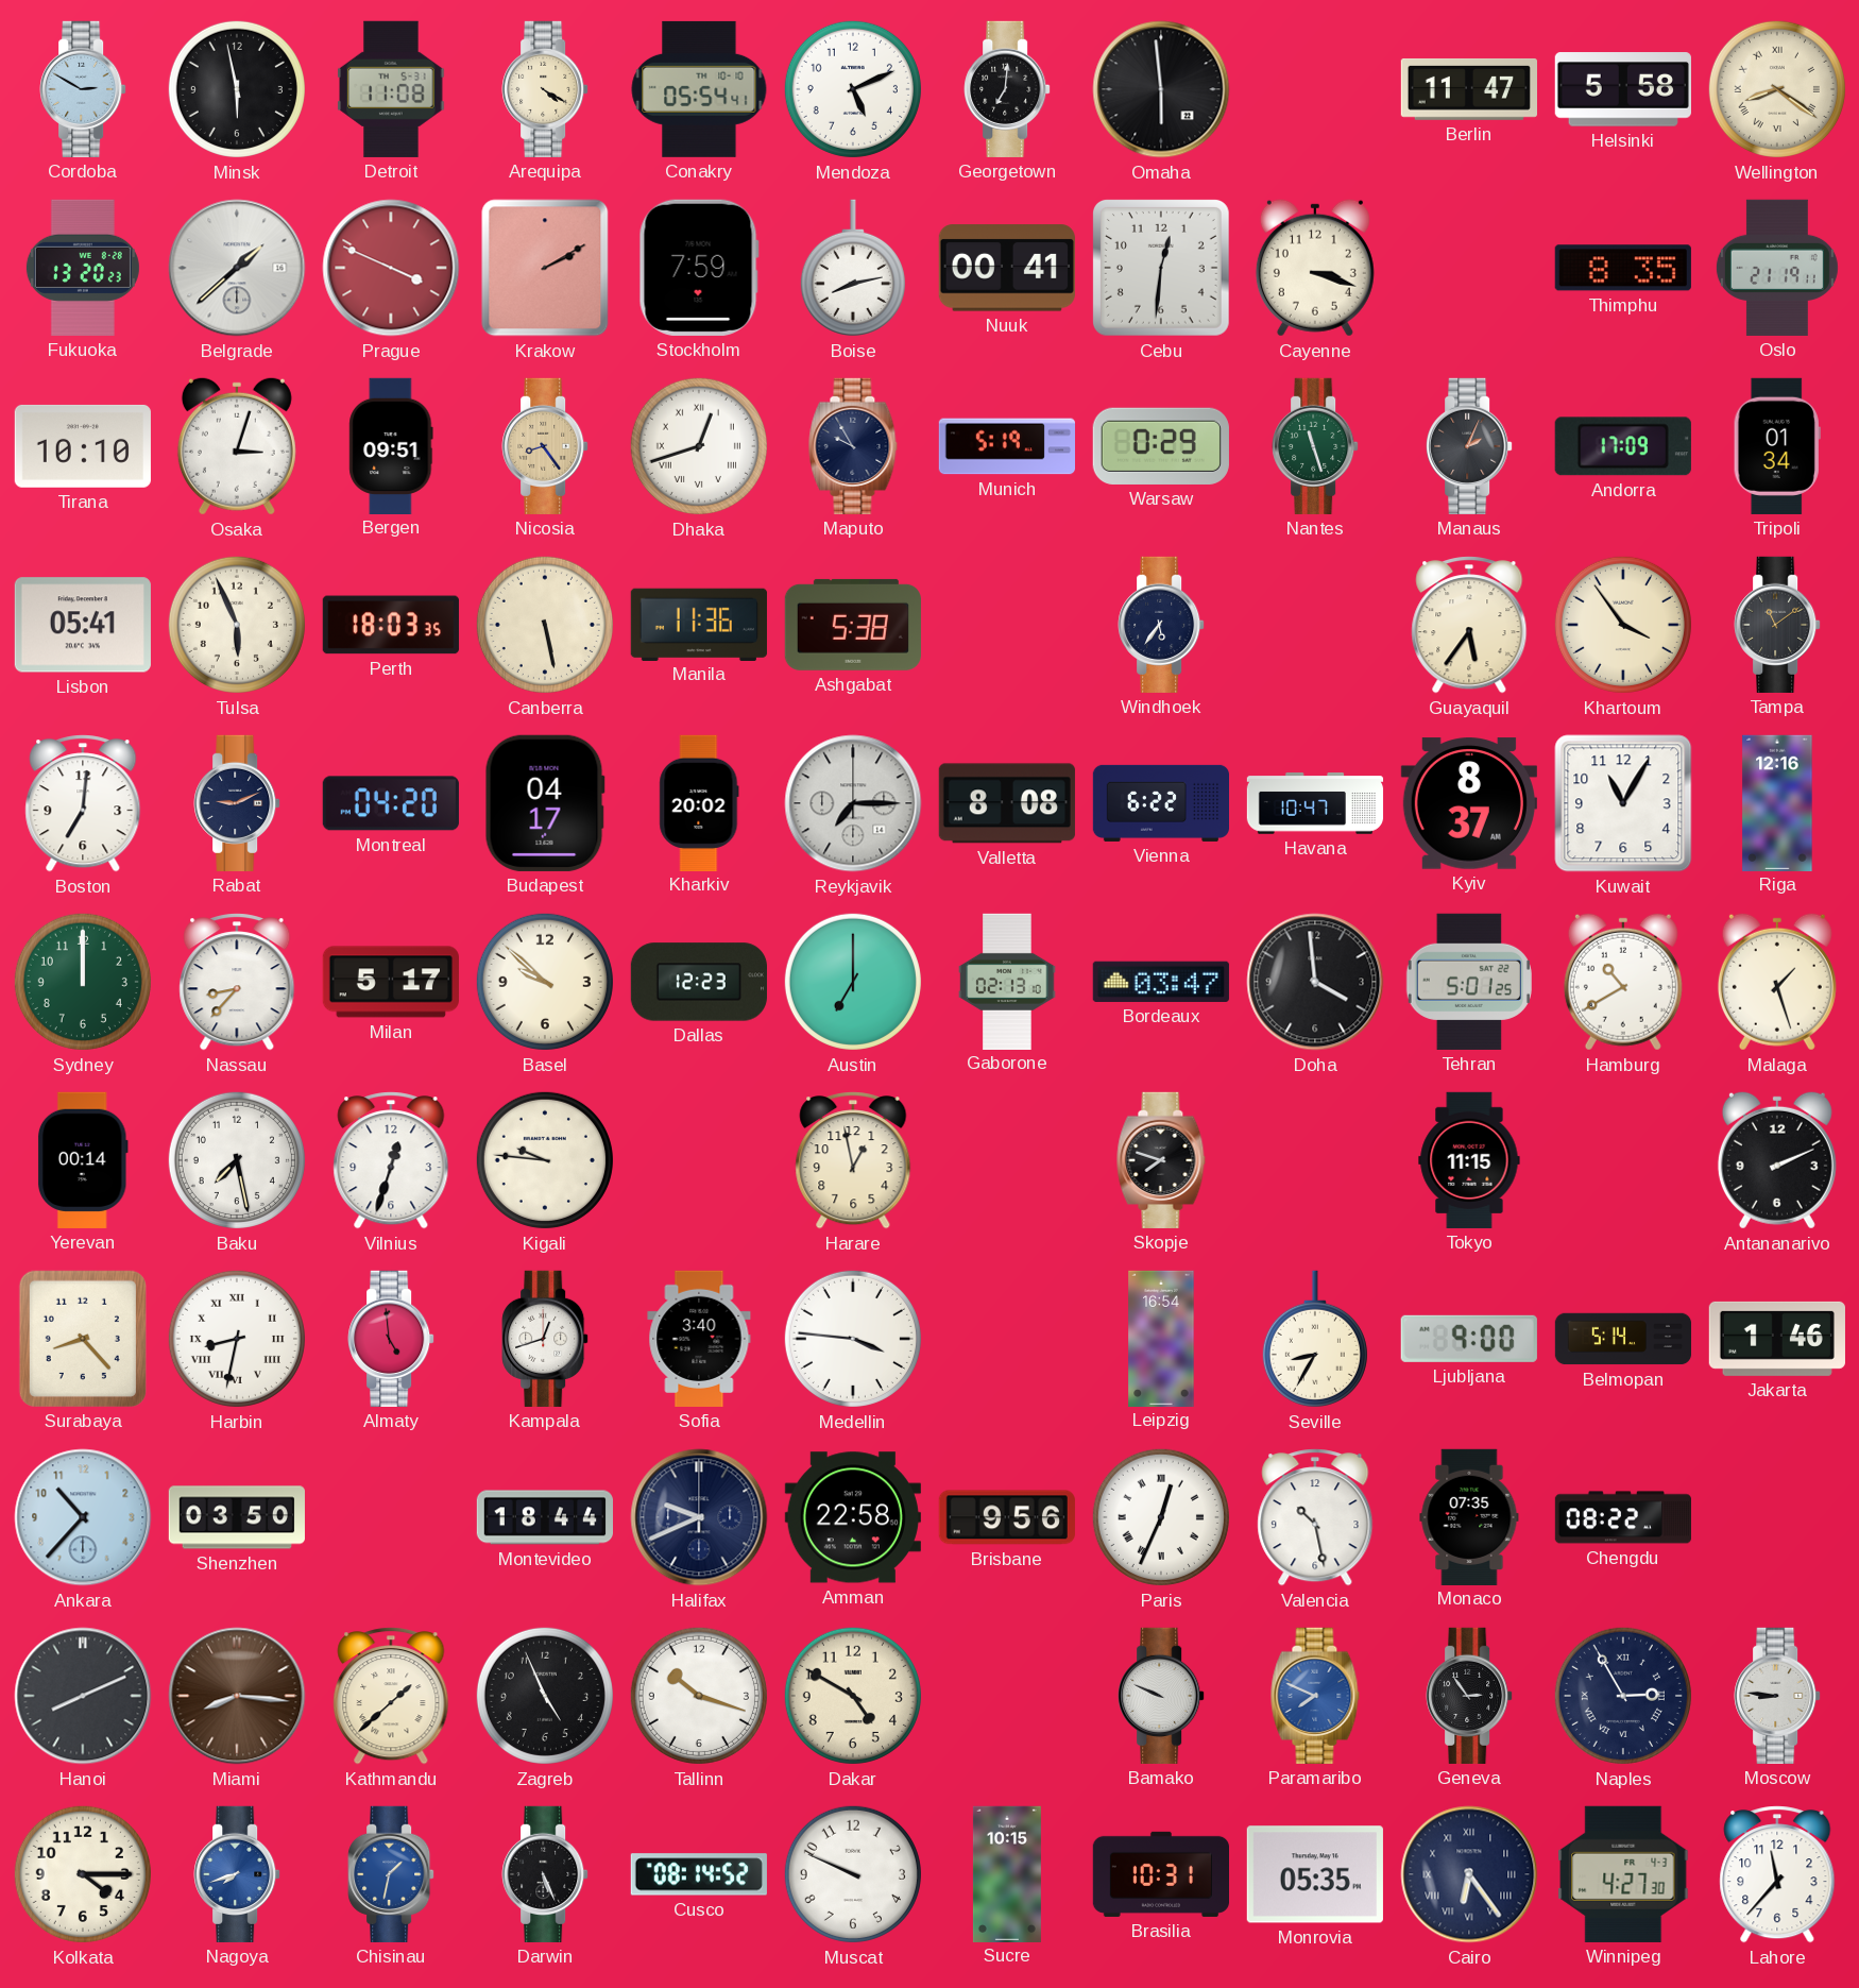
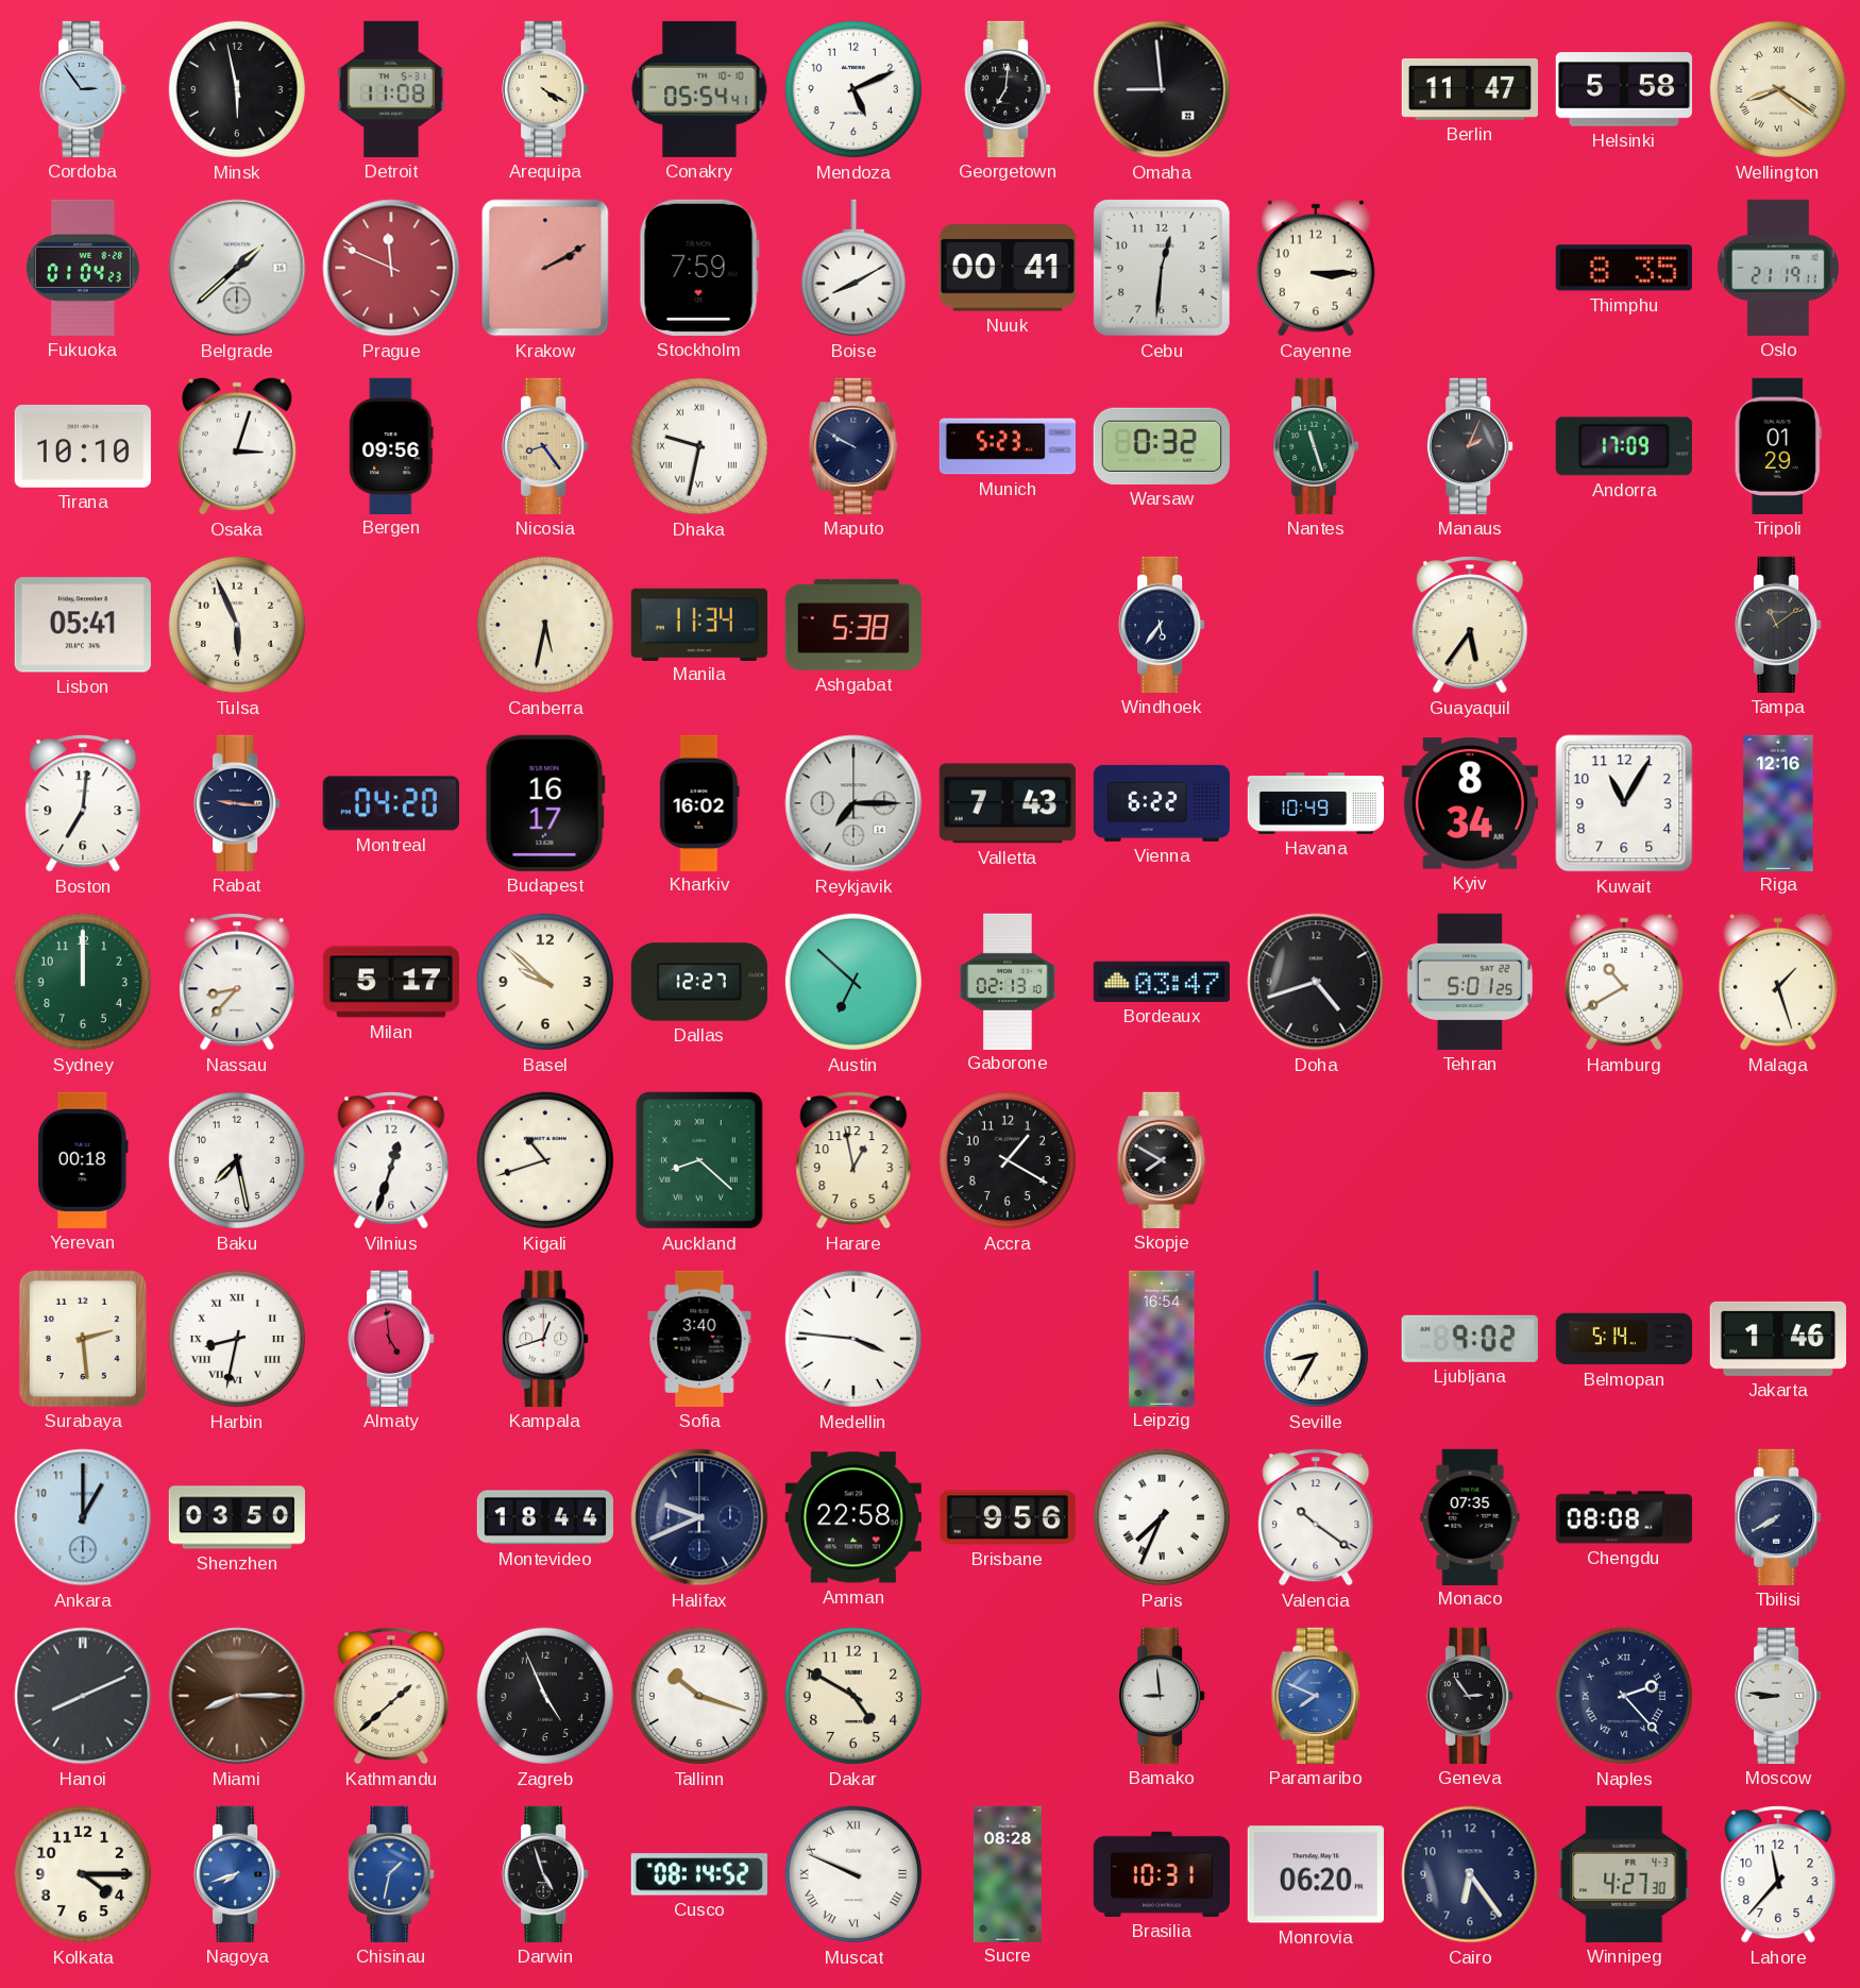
Cordoba: 2:50 -> 2:54 (83, 89)
Omaha: 5:59 -> 8:59 (1162, 89)
Fukuoka: 13:20 -> 01:04 (83, 268)
Prague: 3:49 -> 11:49 (391, 268)
Boise: 8:13 -> 8:10 (853, 268)
Cayenne: 3:18 -> 3:15 (1316, 268)
Bergen: 09:51 -> 09:56 (391, 445)
Dhaka: 12:42 -> 9:32 (699, 446)
Maputo: 9:55 -> 9:50 (853, 446)
Munich: 5:19 -> 5:23 (1007, 446)
Warsaw: 0:29 -> 0:32 (1162, 446)
Tripoli: 01:34 -> 01:29 (1778, 446)
Perth: 18:03 -> none (391, 625)
Canberra: 5:28 -> 5:32 (545, 625)
Manila: 11:36 -> 11:34 (699, 624)
Khartoum: 3:54 -> none (1623, 625)
Rabat: 9:11 -> 9:16 (237, 803)
Budapest: 04:17 -> 16:17 (545, 803)
Kharkiv: 20:02 -> 16:02 (699, 802)
Valletta: 8:08 -> 7:43 (1008, 803)
Havana: 10:47 -> 10:49 (1316, 803)
Kyiv: 8:37 -> 8:34 (1470, 803)
Dallas: 12:23 -> 12:27 (699, 982)
Austin: 7:00 -> 6:52 (853, 982)
Doha: 3:59 -> 4:42 (1316, 982)
Yerevan: 00:14 -> 00:18 (83, 1160)
Kigali: 9:46 -> 10:42 (545, 1160)
Auckland: none -> 8:22 (699, 1160)
Accra: none -> 1:20 (1008, 1160)
Skopje: 7:48 -> 7:50 (1162, 1160)
Tokyo: 11:15 -> none (1469, 1160)
Antananarivo: 2:11 -> none (1777, 1160)
Surabaya: 8:23 -> 2:29 (83, 1339)
Ljubljana: 9:00 -> 9:02 (1470, 1339)
Ankara: 10:37 -> 1:00 (83, 1517)
Paris: 12:34 -> 7:34 (1162, 1517)
Valencia: 10:28 -> 10:21 (1316, 1517)
Chengdu: 08:22 -> 08:08 (1623, 1517)
Tbilisi: none -> 7:40 (1778, 1517)
Miami: 8:16 -> 8:15 (237, 1696)
Bamako: 9:49 -> 8:59 (1162, 1696)
Naples: 2:55 -> 2:23 (1624, 1696)
Darwin: 5:26 -> 4:57 (545, 1874)
Muscat numerals: Arabic -> Roman (853, 1874)
Sucre: 10:15 -> 08:28 (1008, 1873)
Monrovia: 05:35 -> 06:20 (1316, 1874)
Cairo numerals: Roman -> Arabic (1470, 1874)
